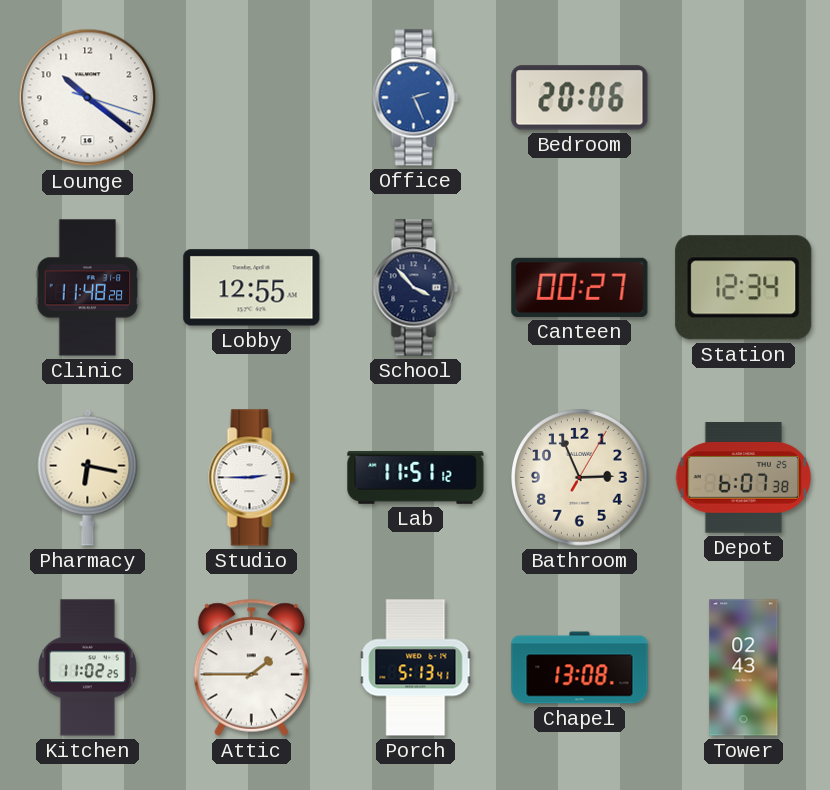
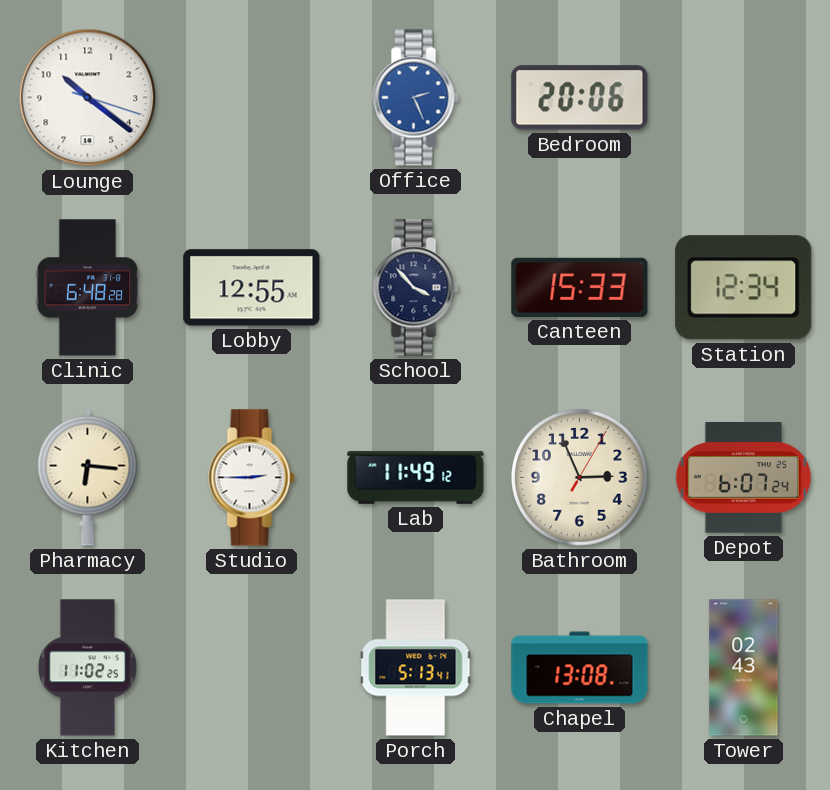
Clinic: 11:48 -> 6:48 (88, 288)
Canteen: 00:27 -> 15:33 (580, 287)
Pharmacy: 6:17 -> 6:16 (88, 477)
Lab: 11:51 -> 11:49 (416, 478)
Depot: 6:07:38 -> 6:07:24 (743, 478)
Attic: 1:45 -> none (251, 667)
